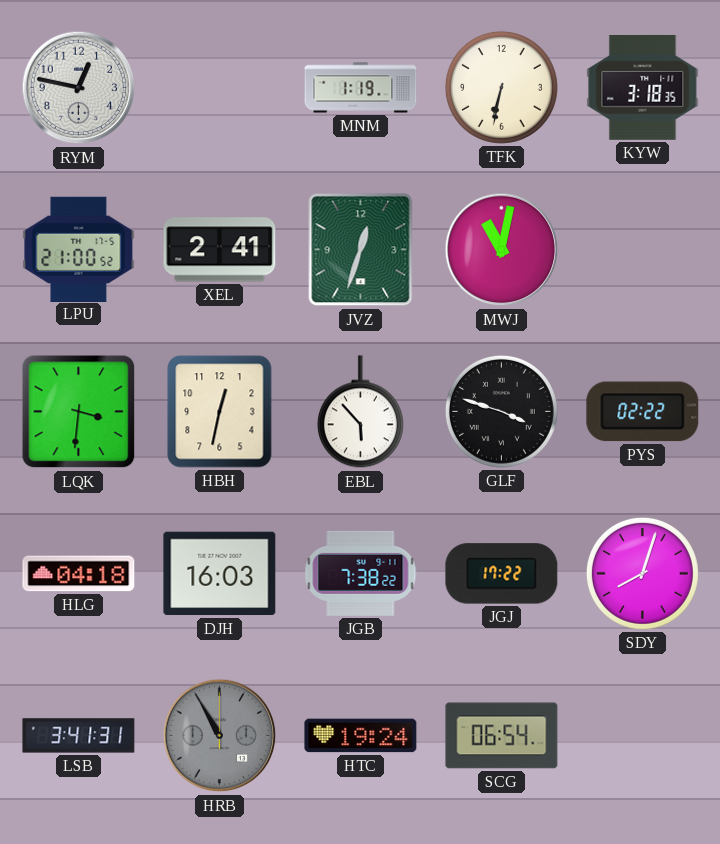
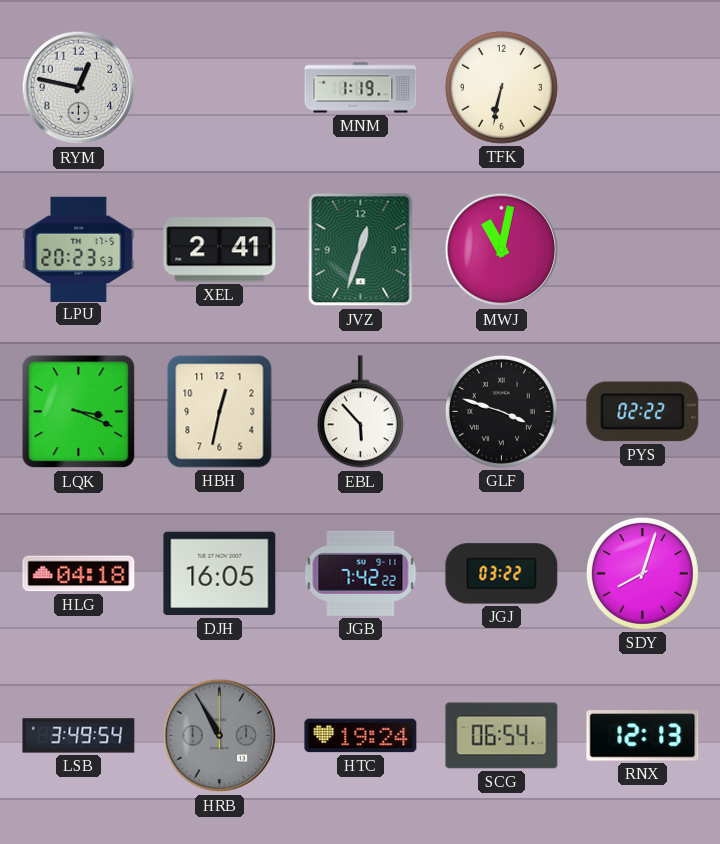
KYW: 3:18 -> none (643, 87)
LPU: 21:00 -> 20:23 (79, 249)
LQK: 3:31 -> 3:19 (79, 412)
DJH: 16:03 -> 16:05 (220, 574)
JGB: 7:38 -> 7:42 (361, 573)
JGJ: 17:22 -> 03:22 (502, 574)
LSB: 3:41 -> 3:49 (79, 736)
RNX: none -> 12:13 (643, 736)
